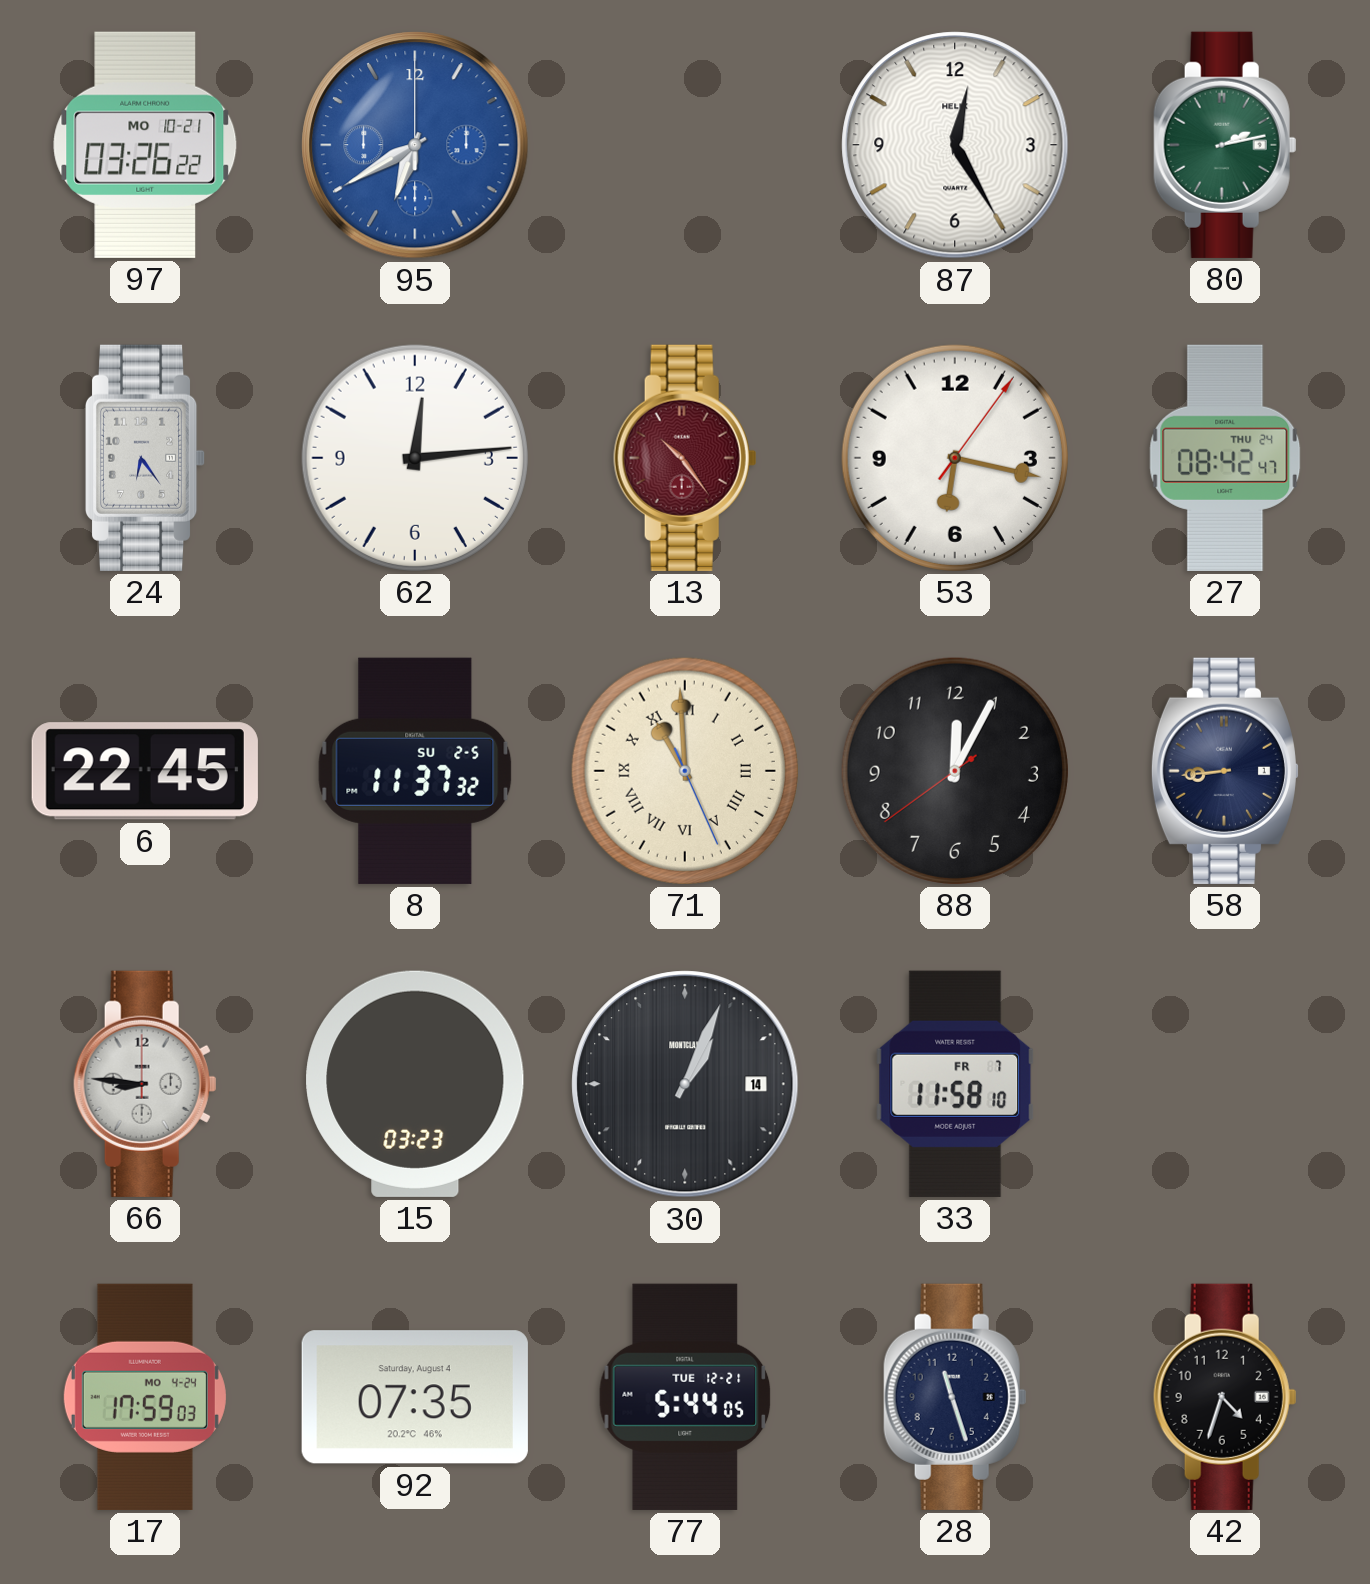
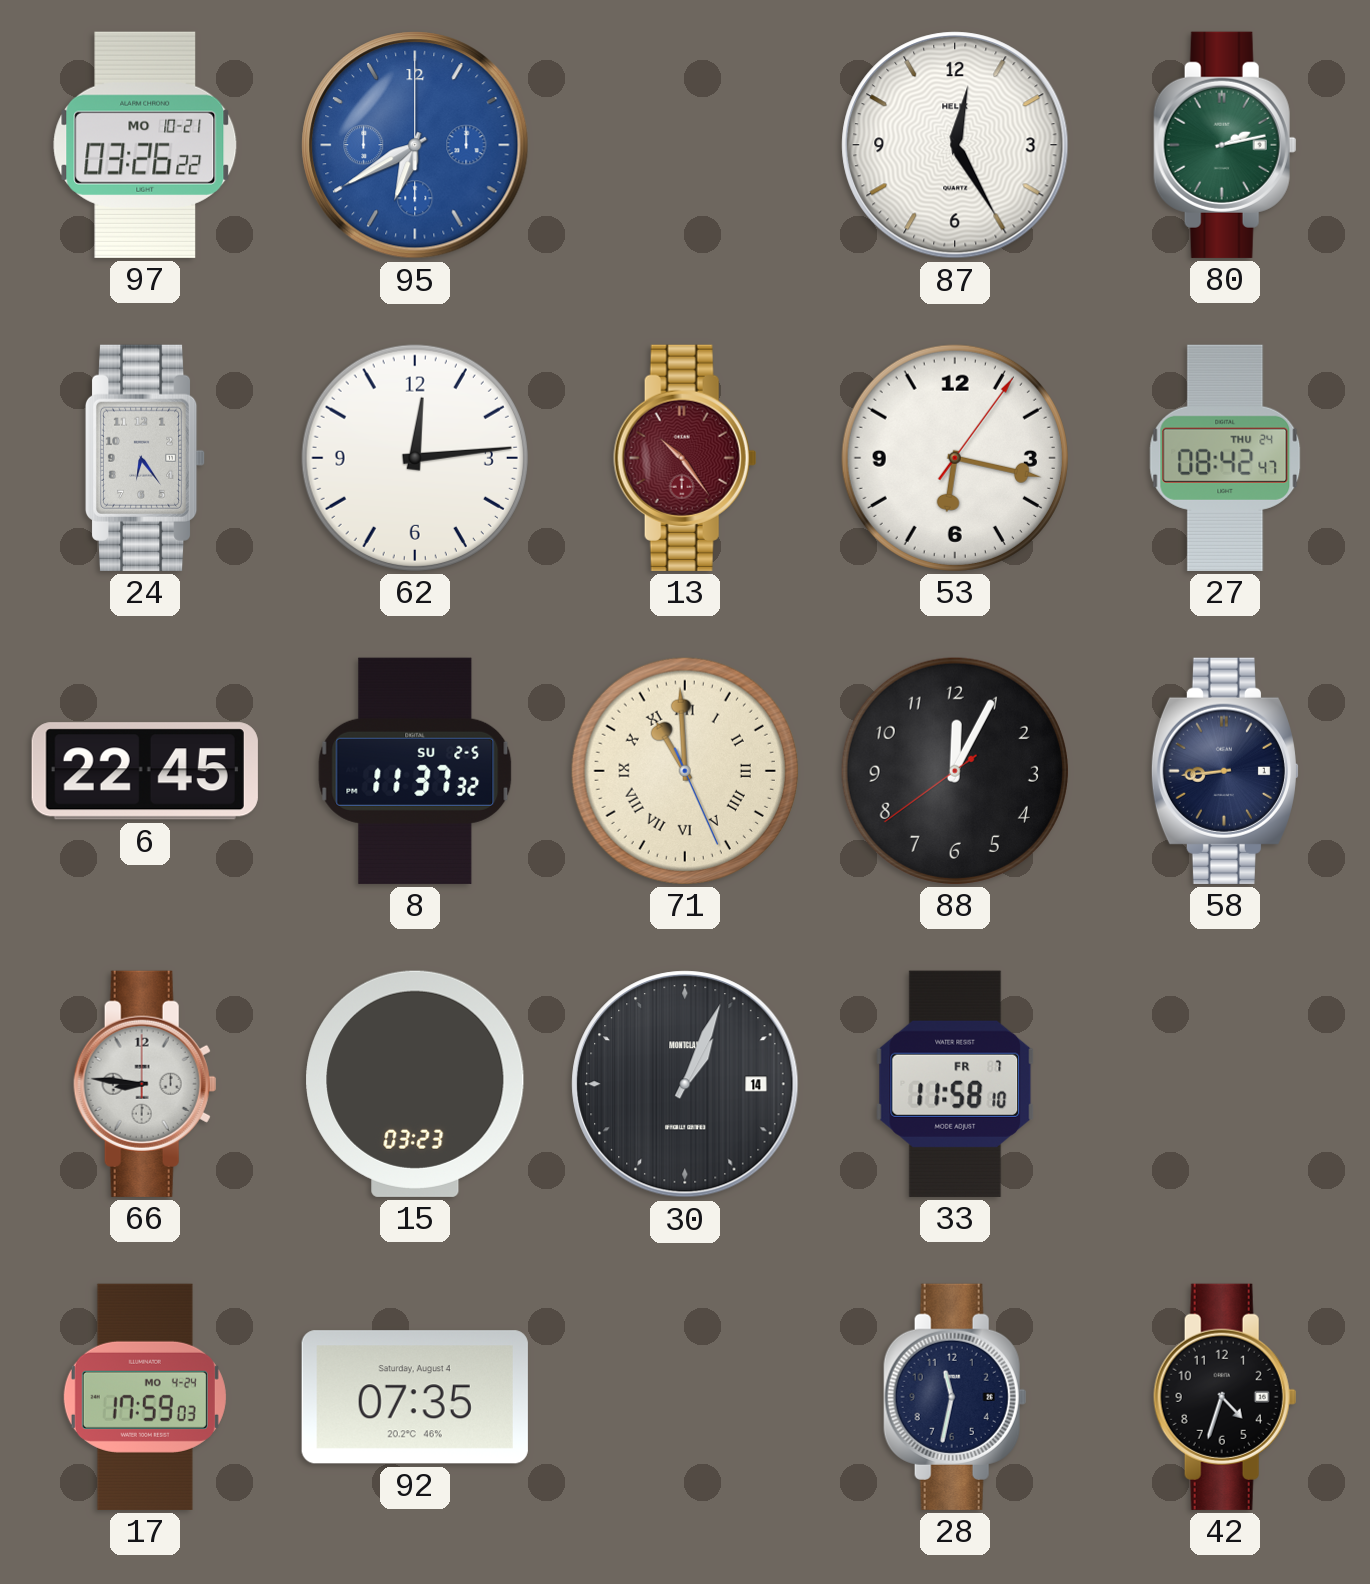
77: 5:44 -> none (685, 1397)
28: 11:27 -> 11:32 (955, 1397)
